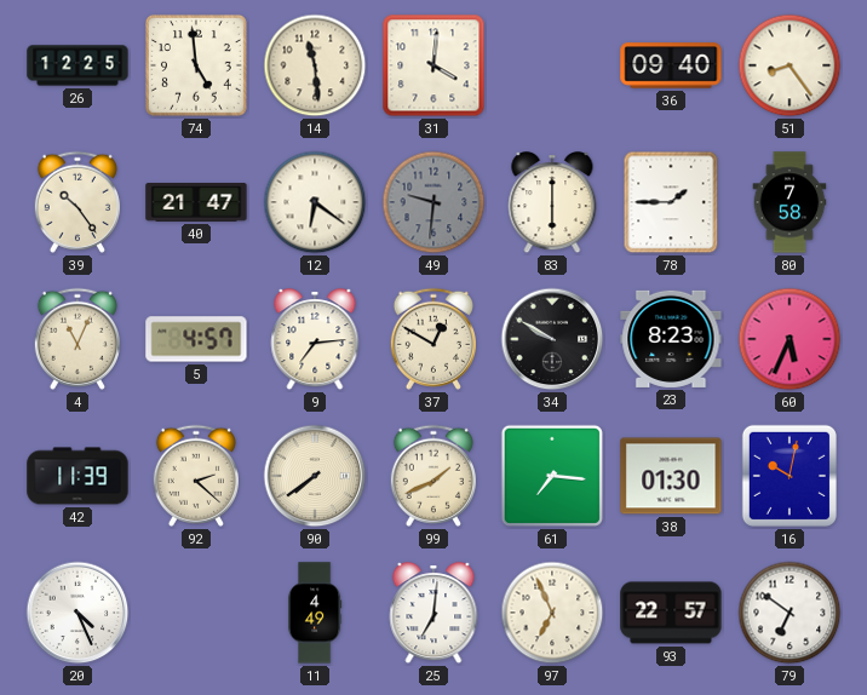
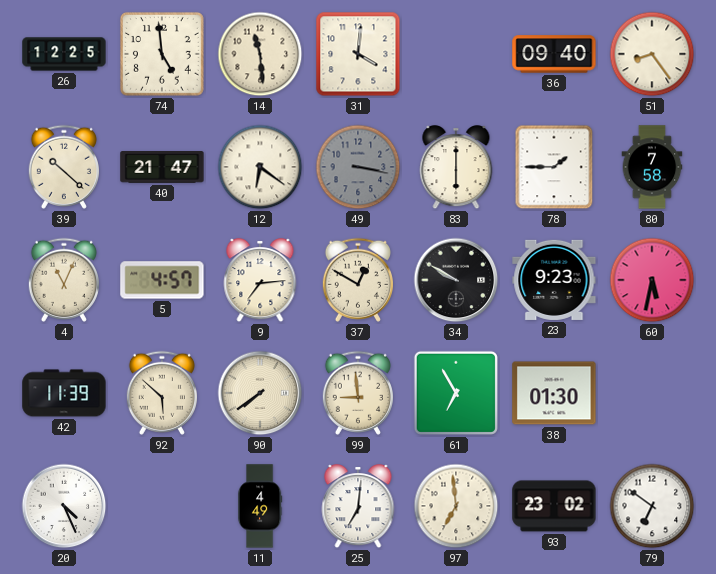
39: 10:24 -> 10:22 (64, 167)
49: 9:31 -> 3:17 (358, 167)
23: 8:23 -> 9:23 (554, 280)
60: 5:34 -> 5:32 (652, 280)
92: 2:22 -> 5:52 (162, 393)
99: 1:41 -> 8:59 (358, 393)
61: 7:16 -> 6:55 (456, 393)
16: 10:02 -> none (790, 476)
97: 6:56 -> 6:59 (456, 506)
93: 22:57 -> 23:02 (554, 506)
